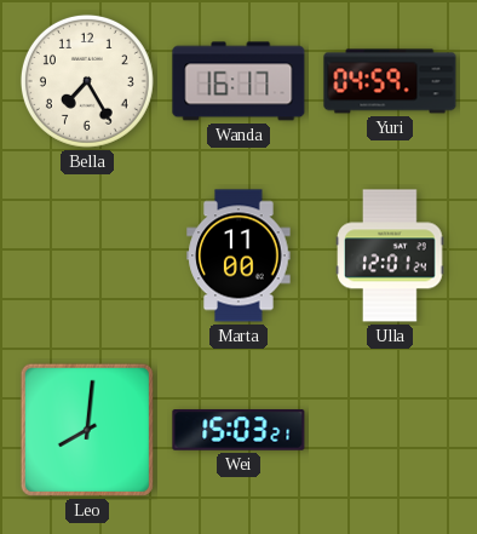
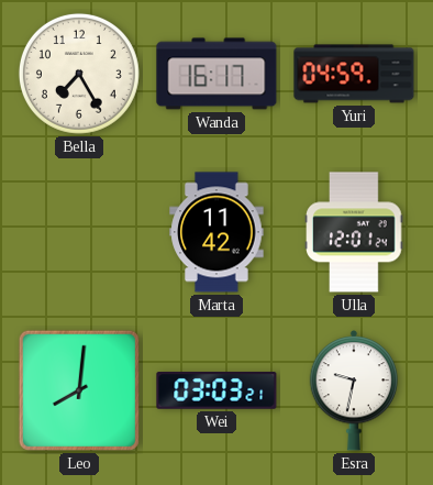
Marta: 11:00 -> 11:42 (216, 232)
Wei: 15:03 -> 03:03 (216, 390)
Esra: none -> 9:32 (354, 390)
